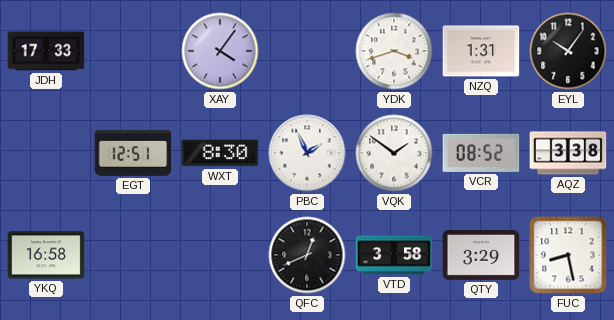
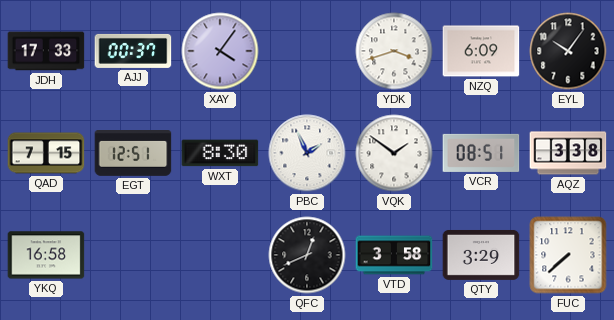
AJJ: none -> 00:37 (133, 51)
NZQ: 1:31 -> 6:09 (481, 51)
QAD: none -> 7:15 (46, 153)
VCR: 08:52 -> 08:51 (481, 153)
FUC: 8:28 -> 7:38 (568, 255)
